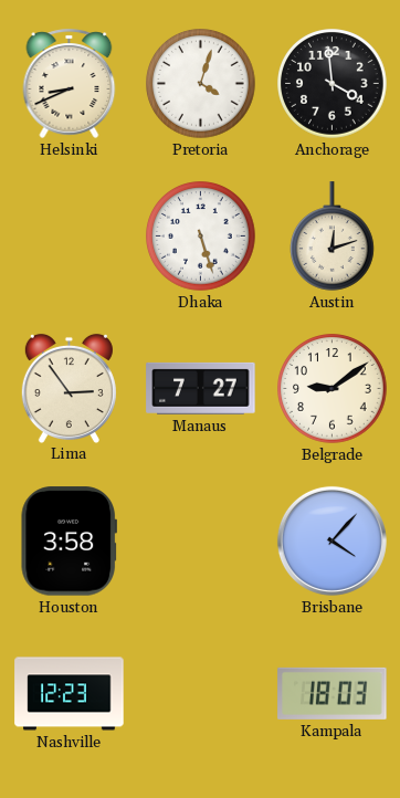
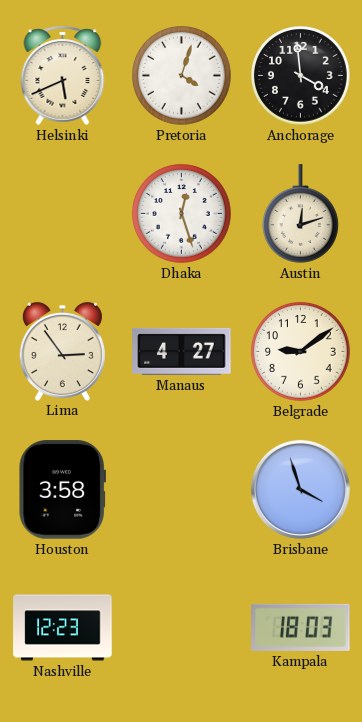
Helsinki: 8:41 -> 5:41 (63, 75)
Dhaka: 5:27 -> 12:27 (182, 214)
Manaus: 7:27 -> 4:27 (182, 351)
Brisbane: 4:07 -> 3:57 (300, 489)
